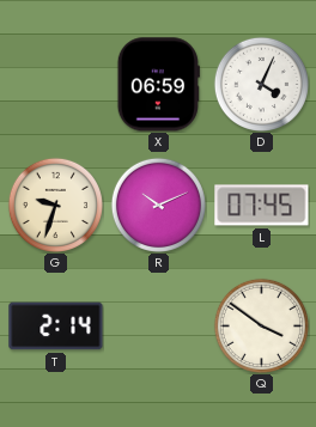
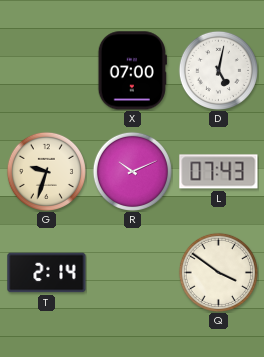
X: 06:59 -> 07:00 (132, 71)
D: 4:04 -> 5:02 (218, 70)
L: 07:45 -> 07:43 (219, 172)
